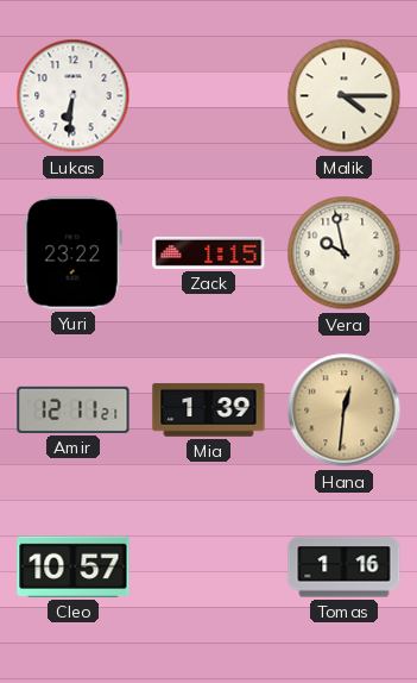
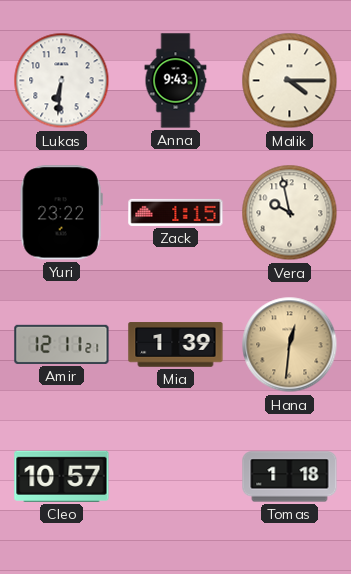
Anna: none -> 9:43 (176, 81)
Tomas: 1:16 -> 1:18 (290, 477)
